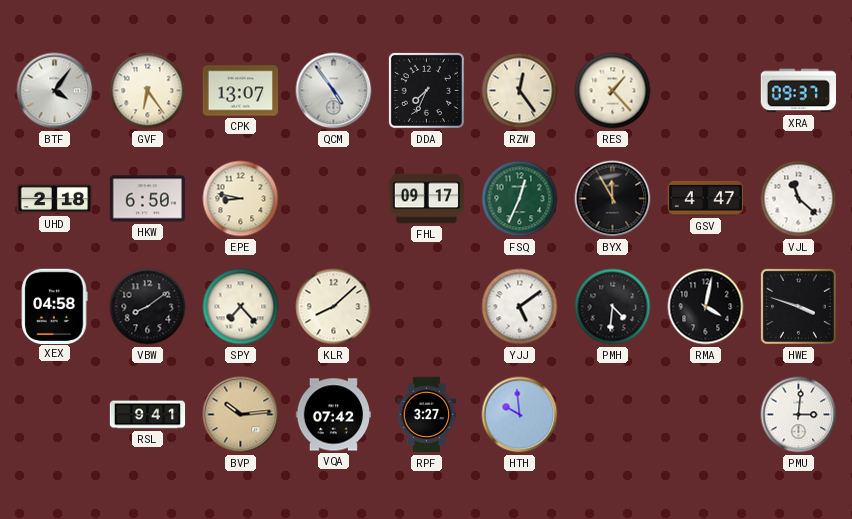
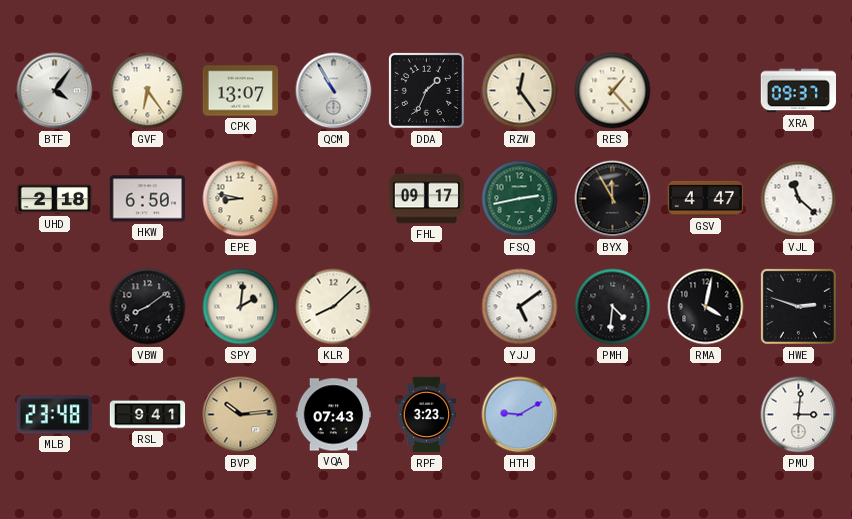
QCM: 4:54 -> 10:55 (334, 91)
DDA: 7:34 -> 1:34 (426, 90)
FSQ: 12:34 -> 2:43 (520, 199)
XEX: 04:58 -> none (54, 306)
SPY: 7:23 -> 2:01 (241, 307)
HWE: 3:48 -> 2:48 (798, 306)
MLB: none -> 23:48 (54, 415)
VQA: 07:42 -> 07:43 (334, 415)
RPF: 3:27 -> 3:23 (427, 415)
HTH: 9:59 -> 9:10 (520, 415)
